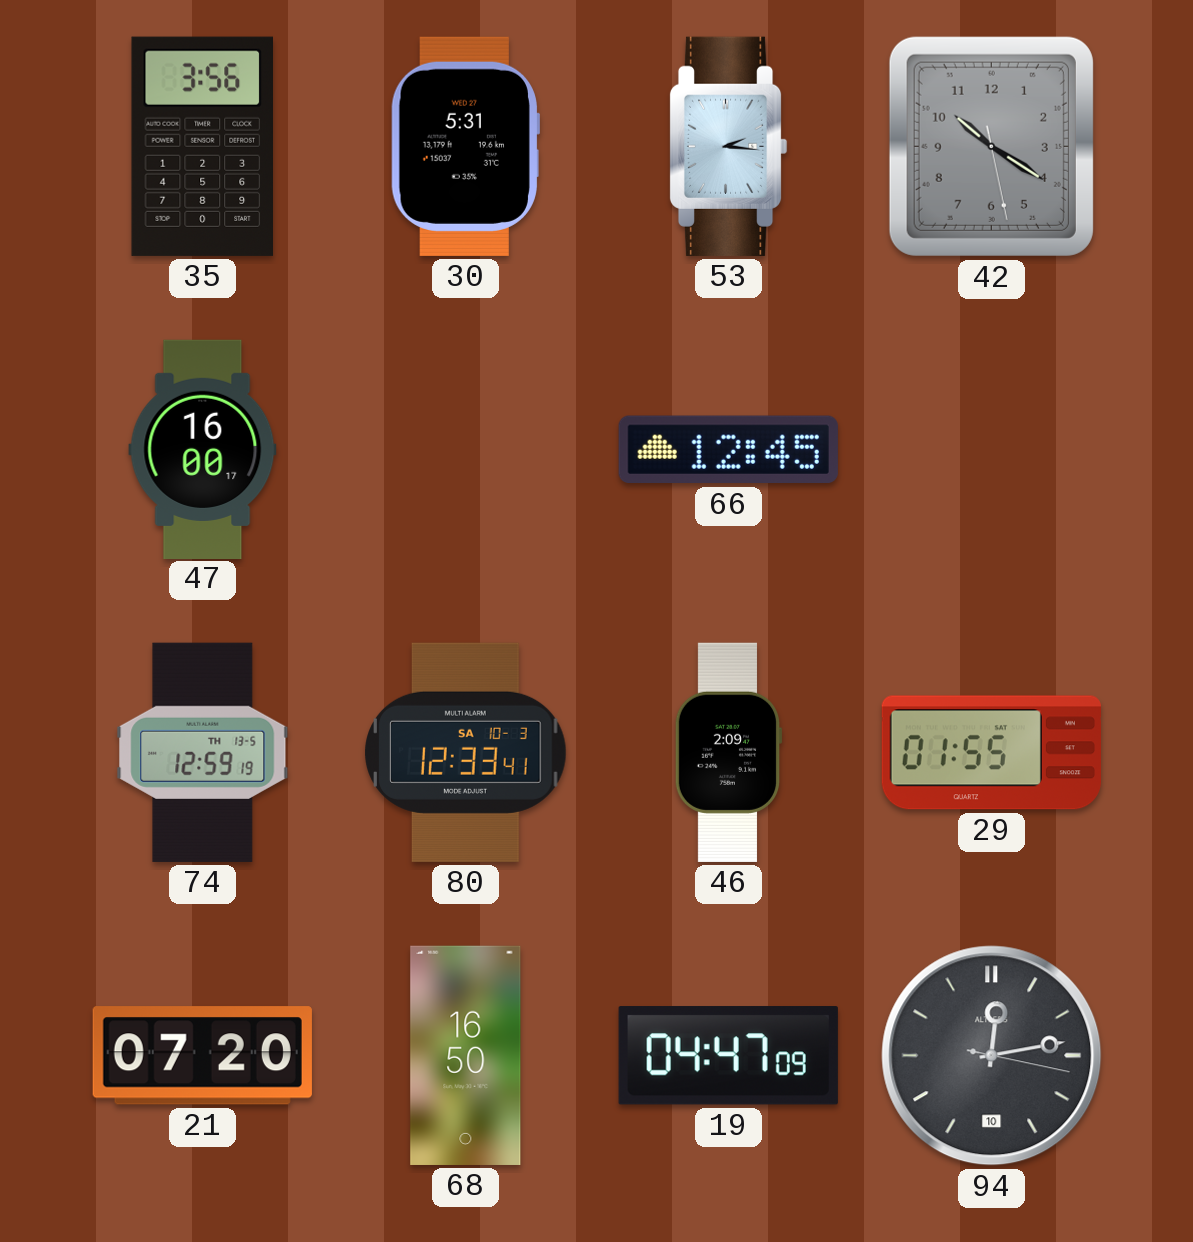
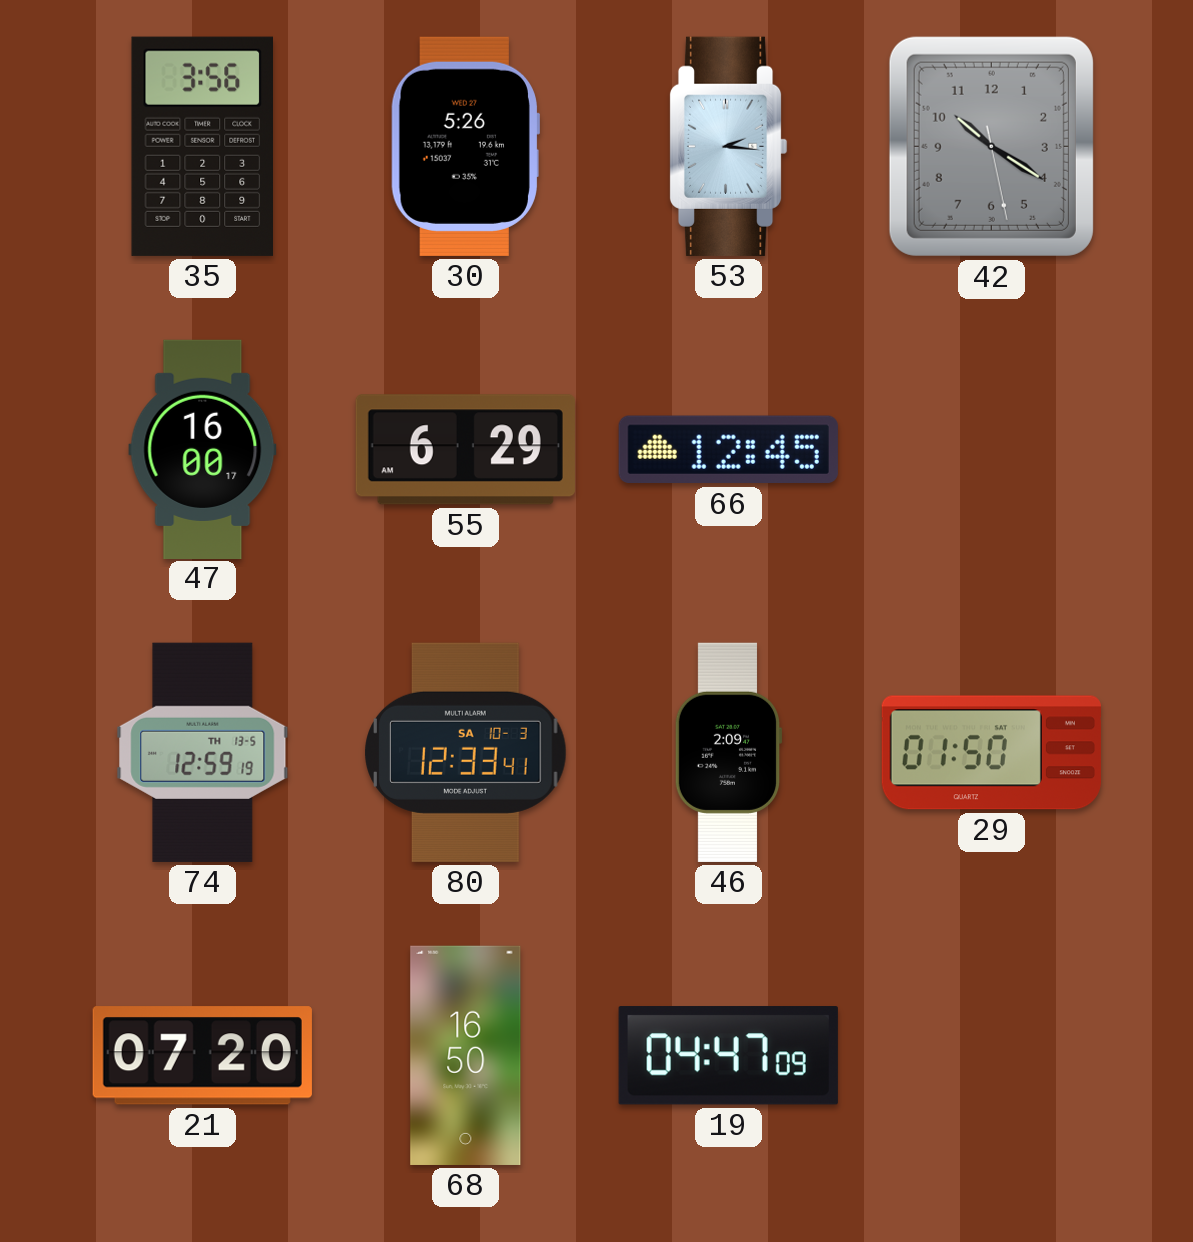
30: 5:31 -> 5:26 (465, 146)
55: none -> 6:29 (465, 450)
29: 01:55 -> 01:50 (991, 753)
94: 12:13 -> none (992, 1056)
